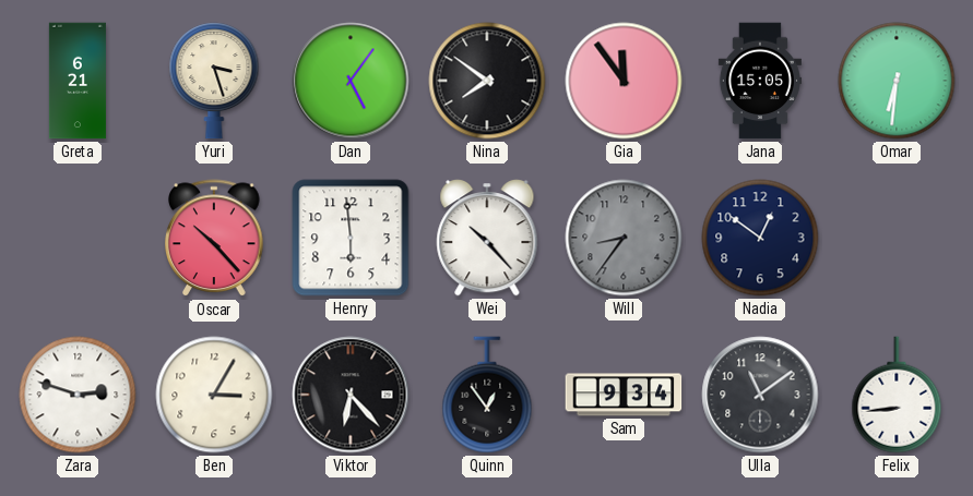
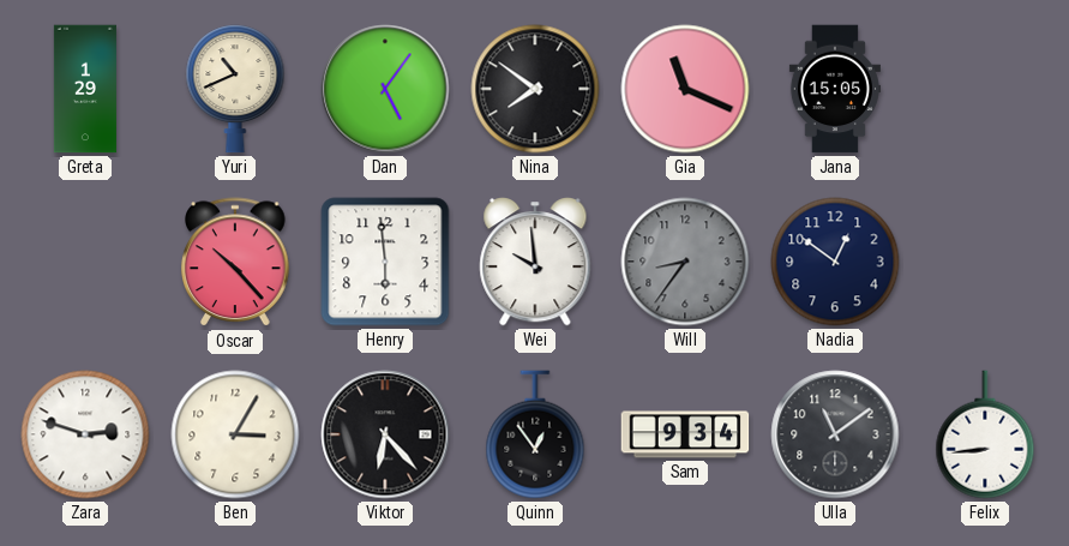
Greta: 6:21 -> 1:29 (85, 89)
Yuri: 3:27 -> 10:41 (235, 89)
Gia: 11:54 -> 11:19 (685, 89)
Omar: 6:31 -> none (897, 81)
Wei: 10:23 -> 9:59 (535, 262)
